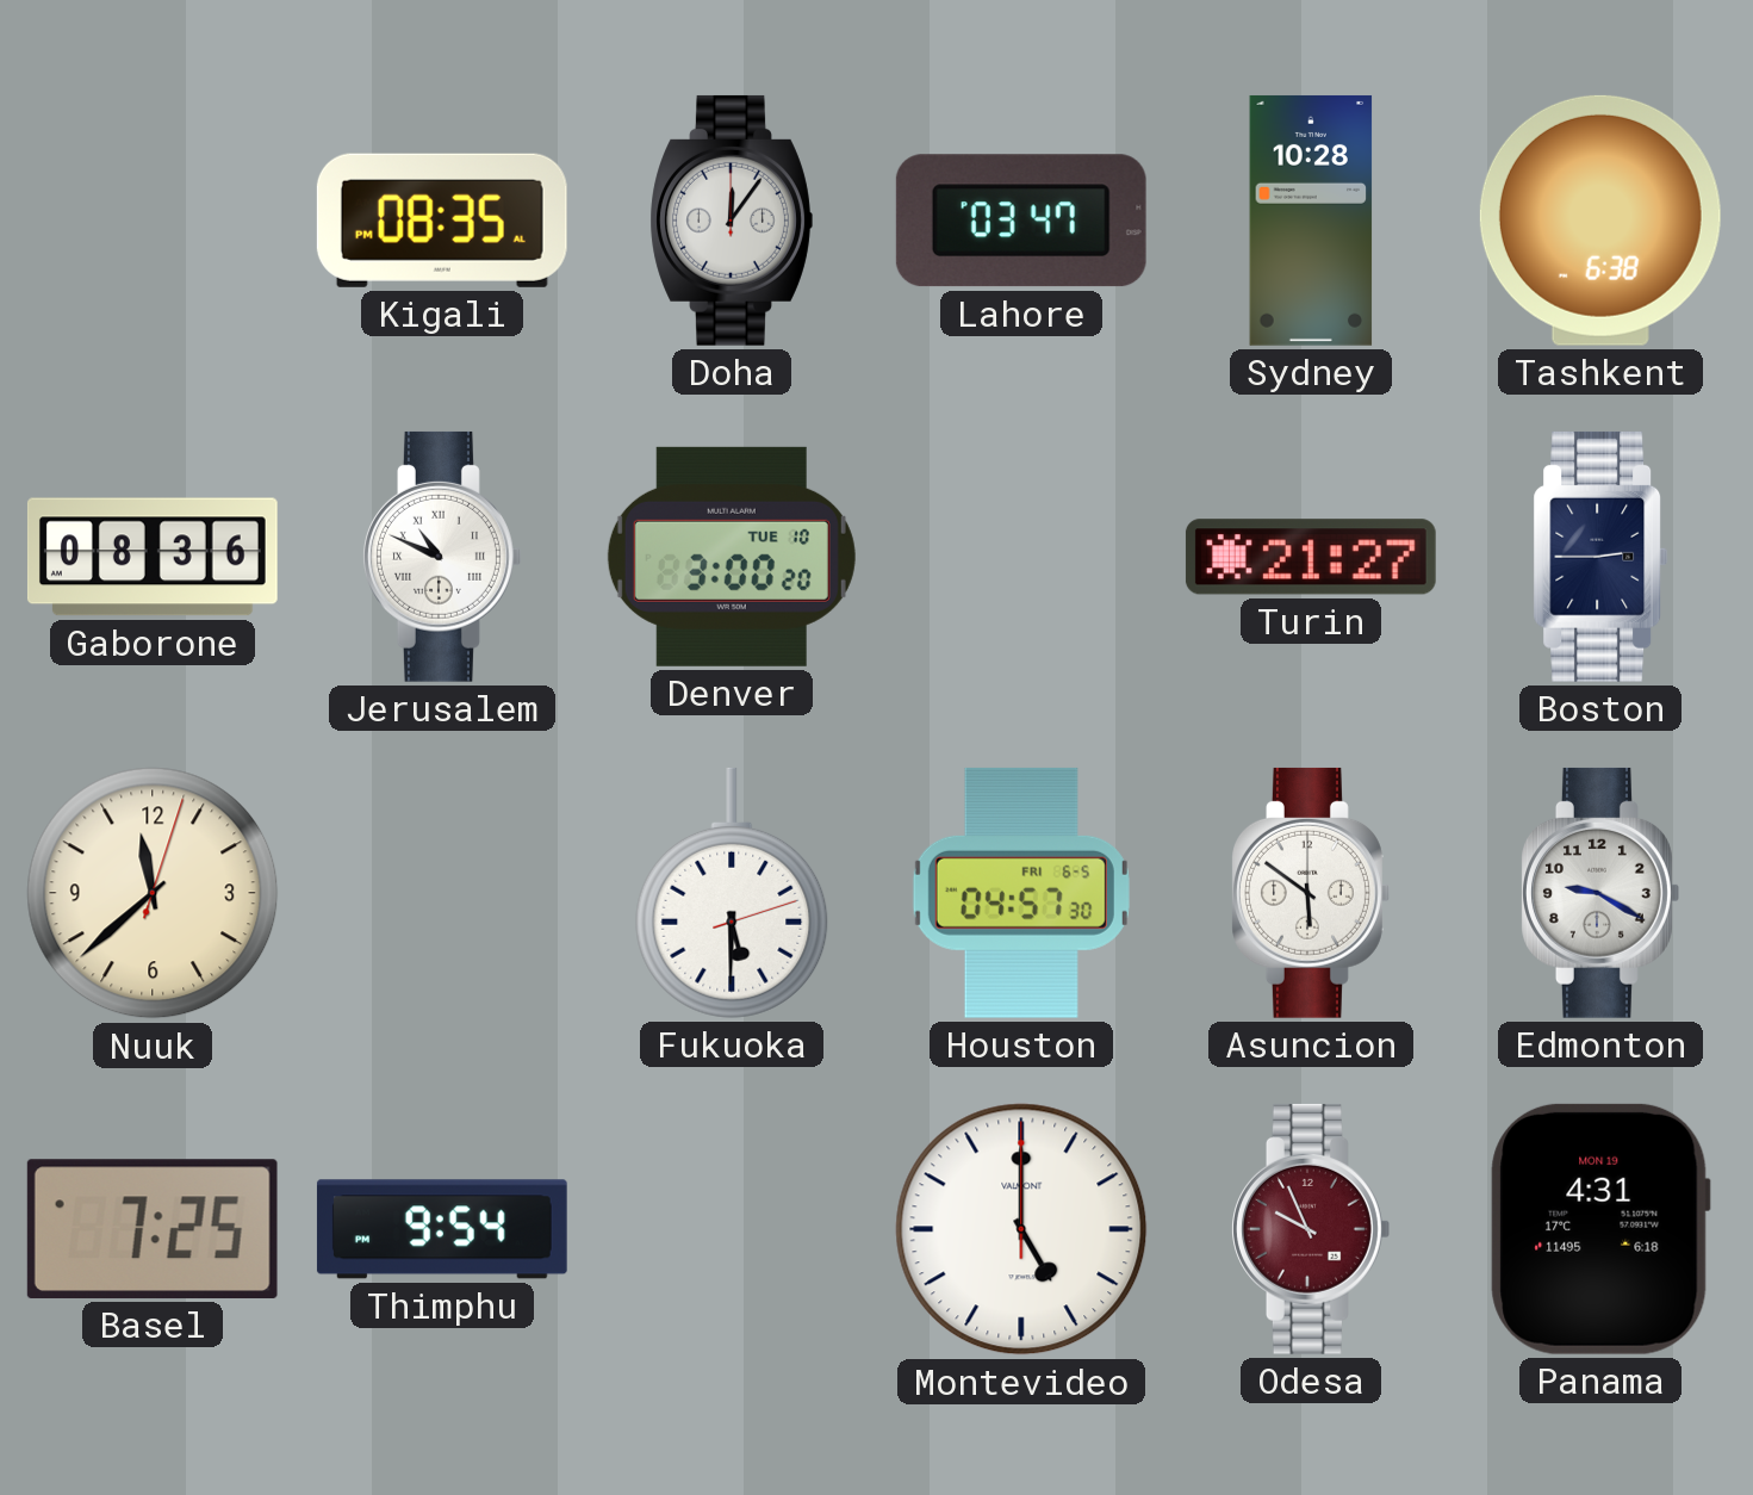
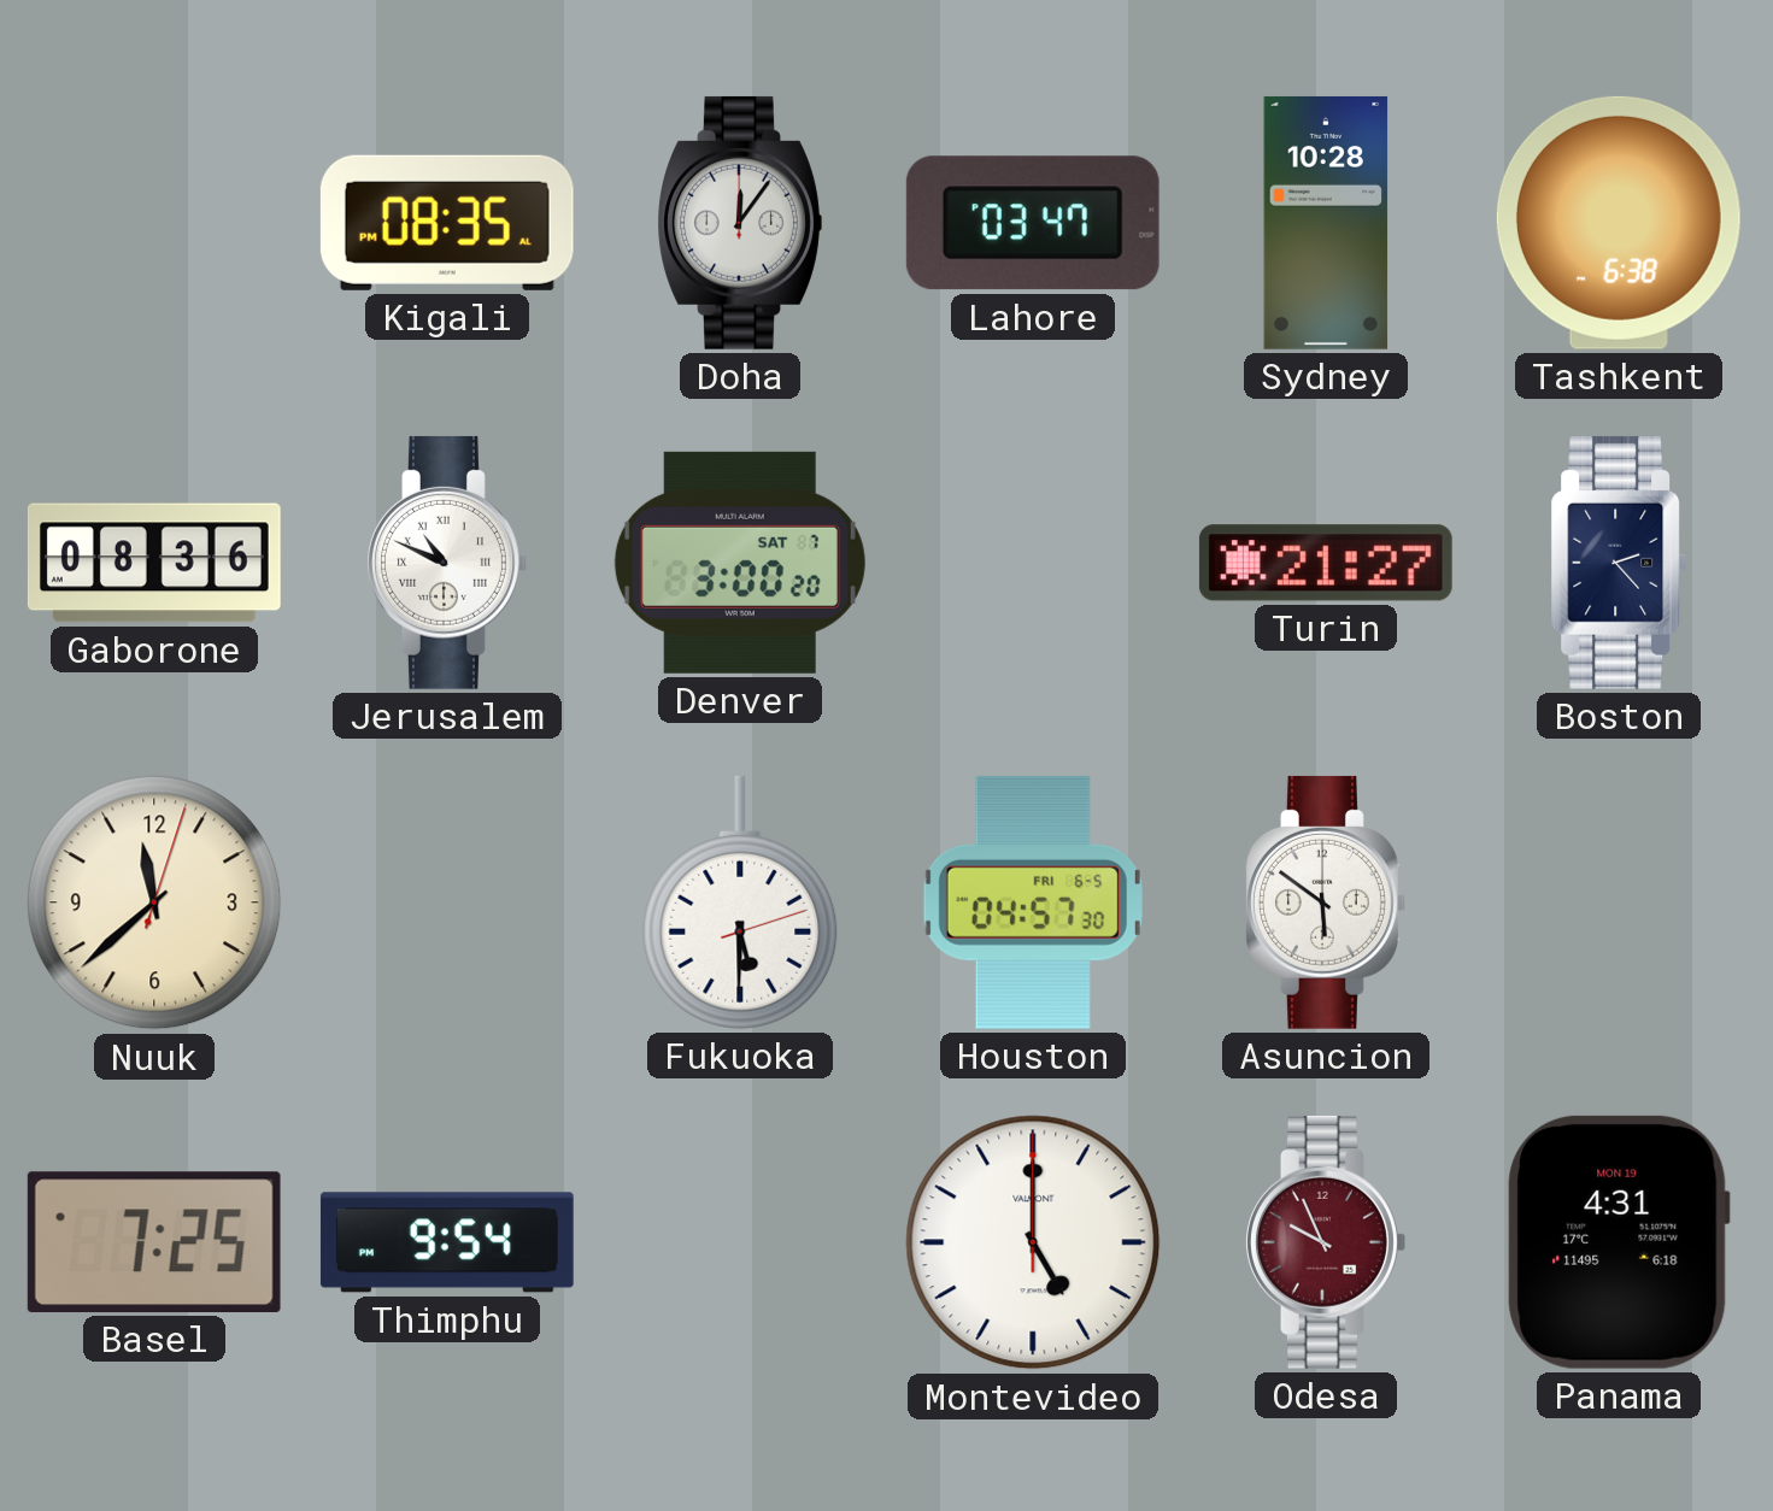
Denver date: TUE 10 -> SAT 7 (740, 563)
Boston: 2:45 -> 2:23 (1619, 563)
Edmonton: 9:20 -> none (1600, 893)
